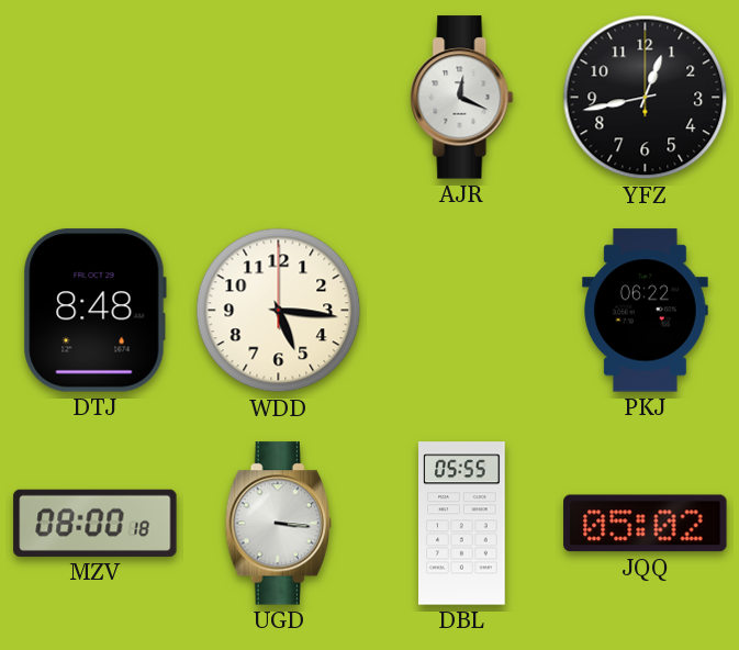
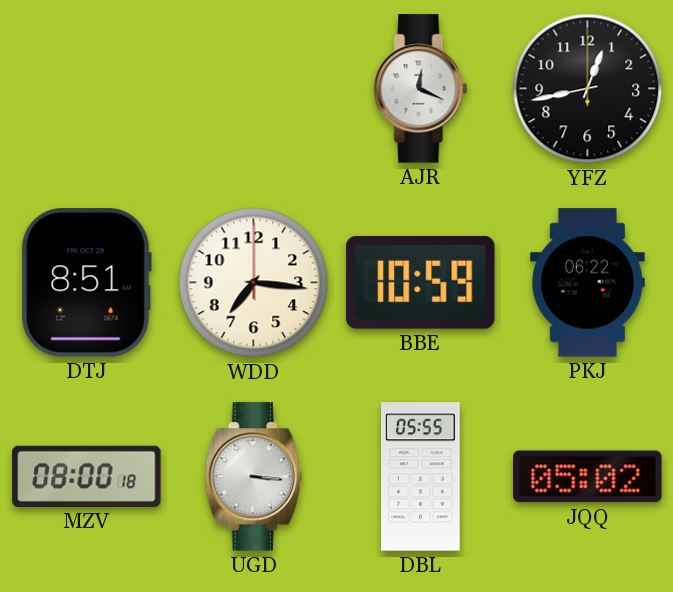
DTJ: 8:48 -> 8:51 (86, 283)
WDD: 5:16 -> 7:16 (254, 283)
BBE: none -> 10:59 (421, 282)
